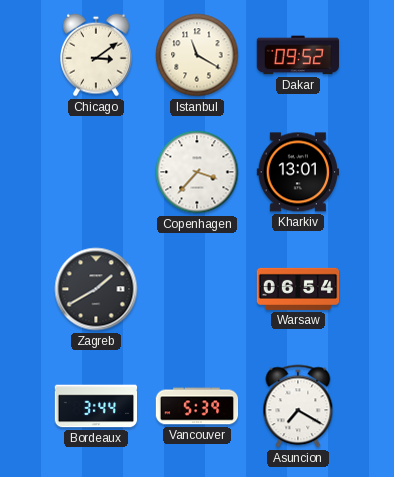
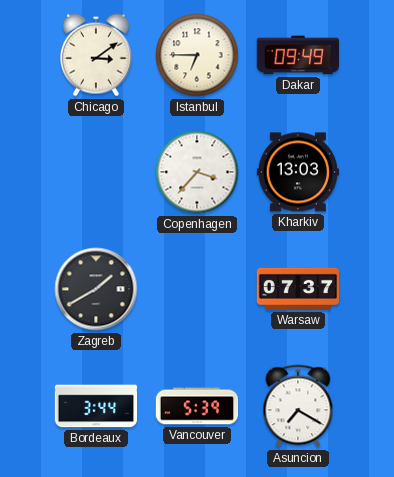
Istanbul: 11:20 -> 6:45 (197, 55)
Dakar: 09:52 -> 09:49 (297, 55)
Kharkiv: 13:01 -> 13:03 (297, 172)
Warsaw: 06:54 -> 07:37 (298, 289)
